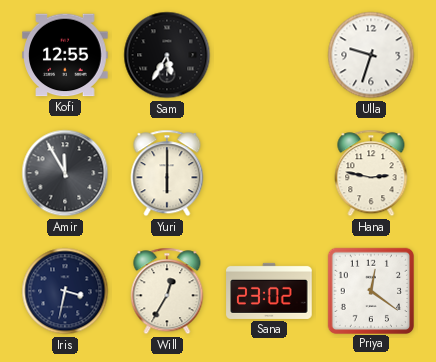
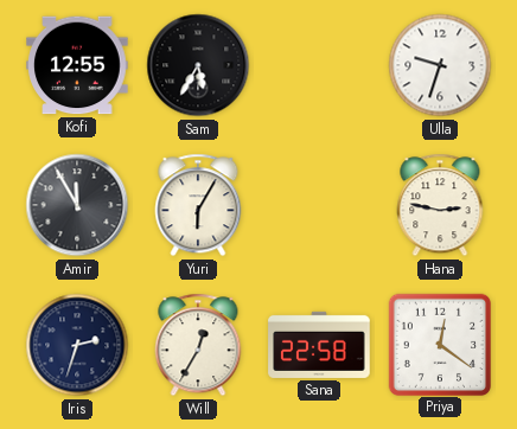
Yuri: 6:00 -> 6:05 (198, 205)
Iris: 3:32 -> 2:33 (77, 345)
Sana: 23:02 -> 22:58 (319, 345)
